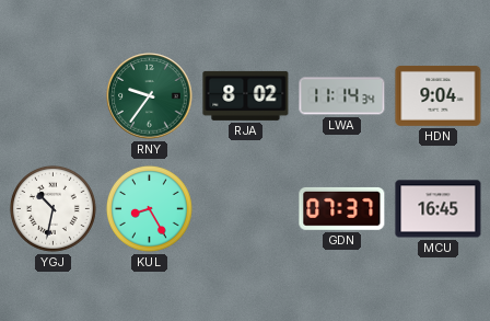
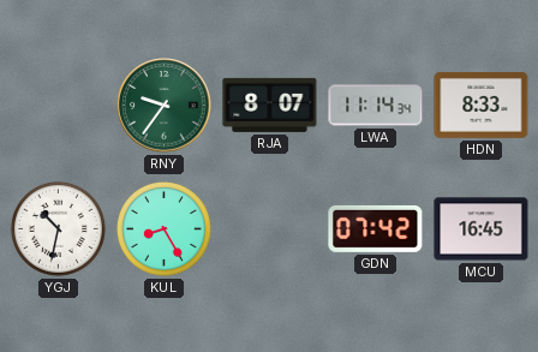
RJA: 8:02 -> 8:07 (270, 105)
HDN: 9:04 -> 8:33 (482, 105)
GDN: 07:37 -> 07:42 (376, 228)
